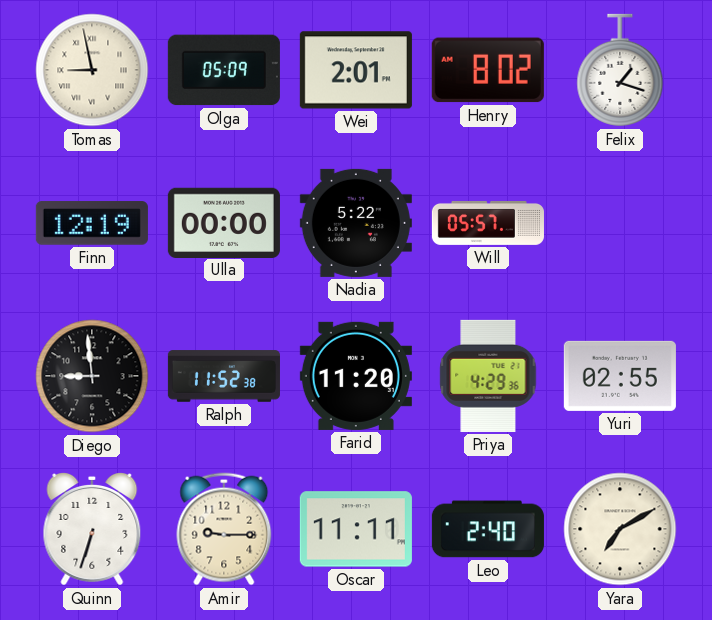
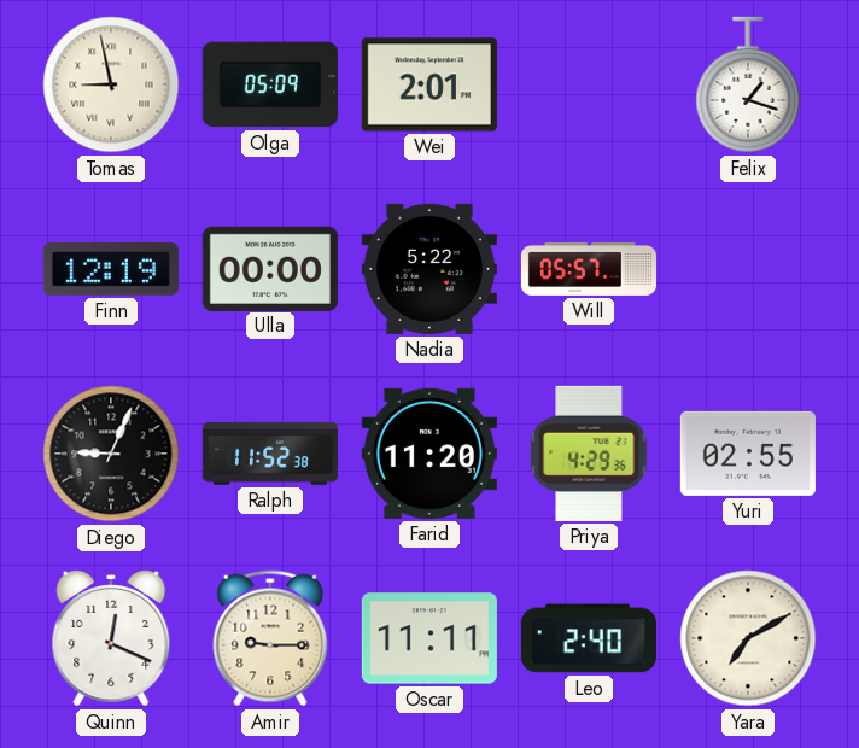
Henry: 8:02 -> none (488, 70)
Diego: 8:59 -> 9:04 (111, 454)
Quinn: 6:33 -> 12:19 (111, 639)
